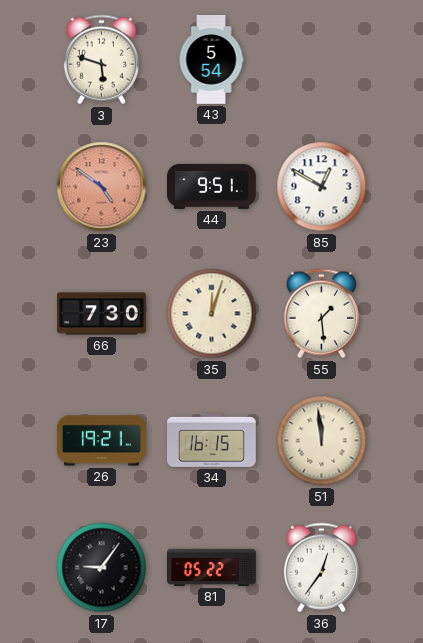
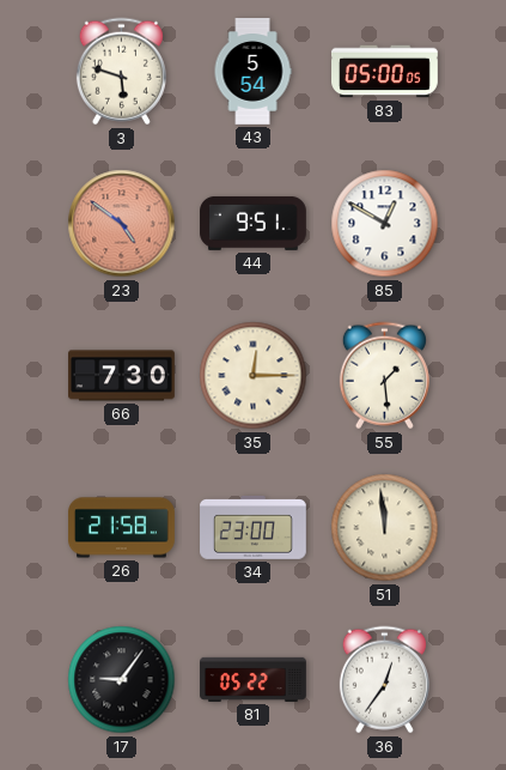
83: none -> 05:00 (385, 72)
35: 12:03 -> 12:15 (254, 376)
26: 19:21 -> 21:58 (122, 528)
34: 16:15 -> 23:00 (254, 527)
